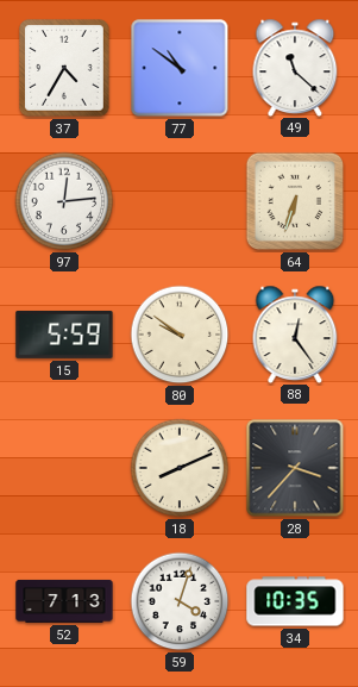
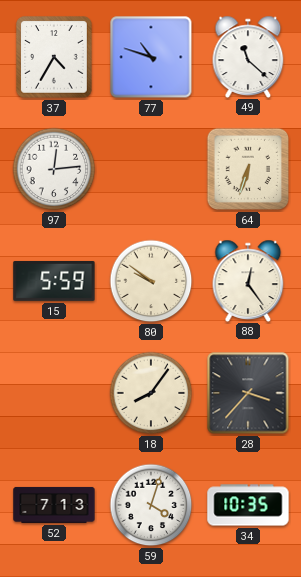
77: 10:51 -> 10:48 (151, 57)
18: 8:11 -> 8:06 (151, 393)
